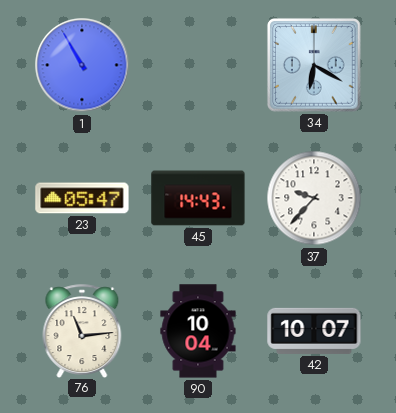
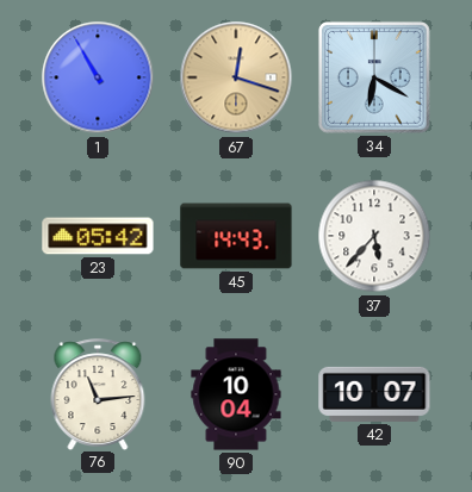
67: none -> 12:18 (236, 77)
23: 05:47 -> 05:42 (98, 236)
37: 9:37 -> 5:37 (374, 236)
